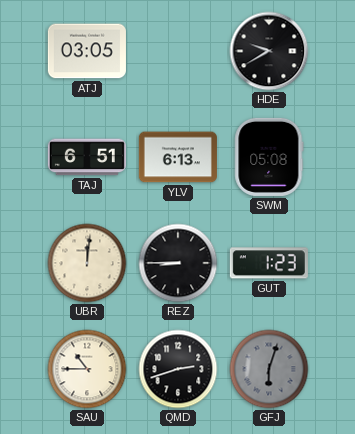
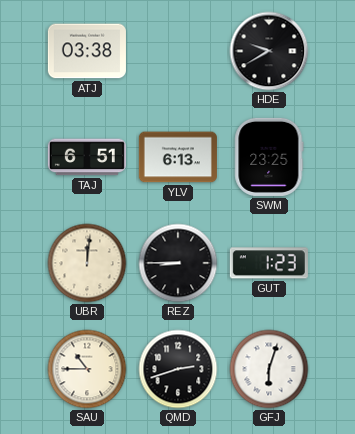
ATJ: 03:05 -> 03:38 (87, 51)
SWM: 05:08 -> 23:25 (269, 157)
GFJ dial: grey -> white (269, 369)
